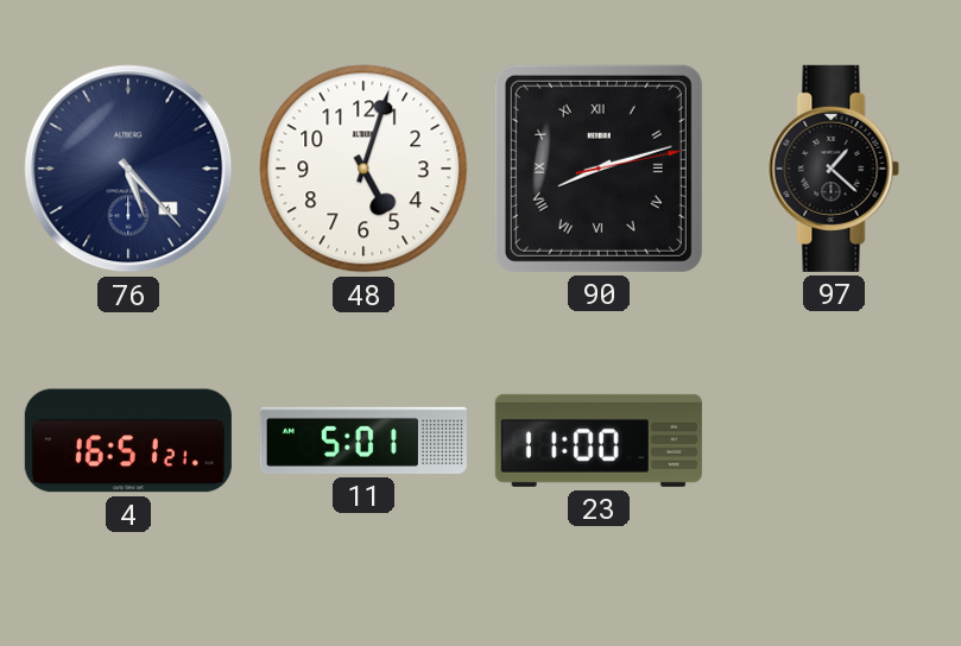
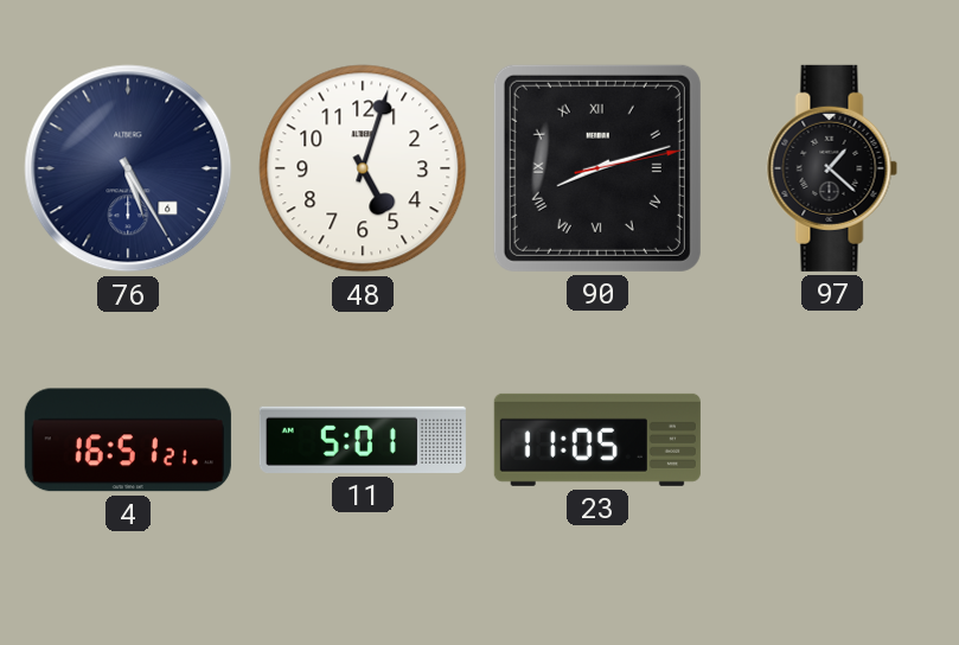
76: 5:23 -> 5:25 (128, 168)
23: 11:00 -> 11:05 (597, 440)
